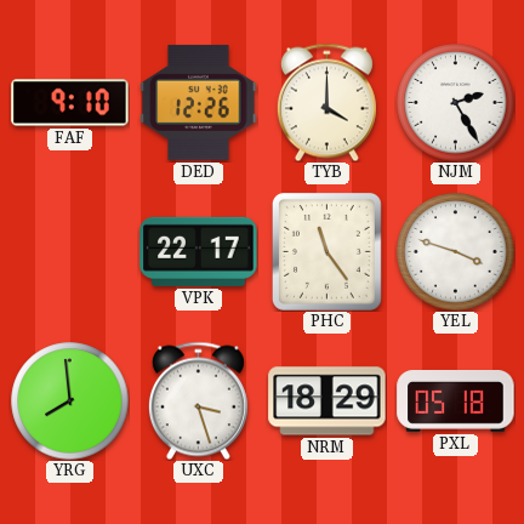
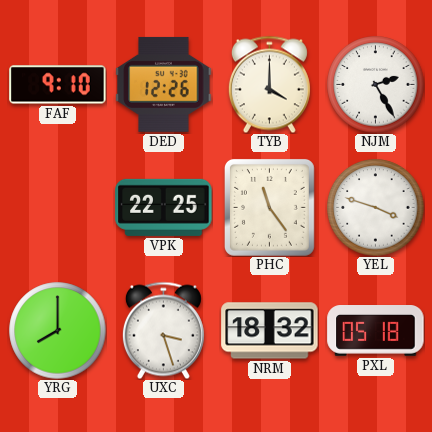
VPK: 22:17 -> 22:25 (164, 207)
YRG: 7:59 -> 8:00 (58, 331)
NRM: 18:29 -> 18:32 (270, 331)
